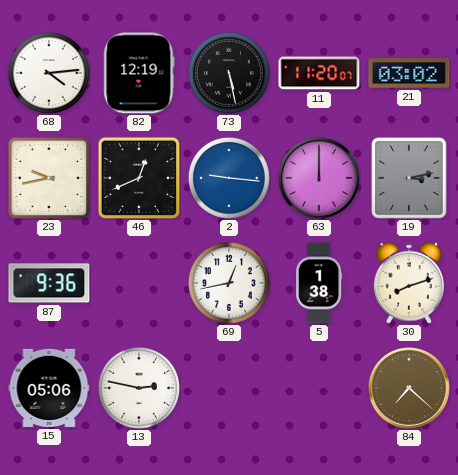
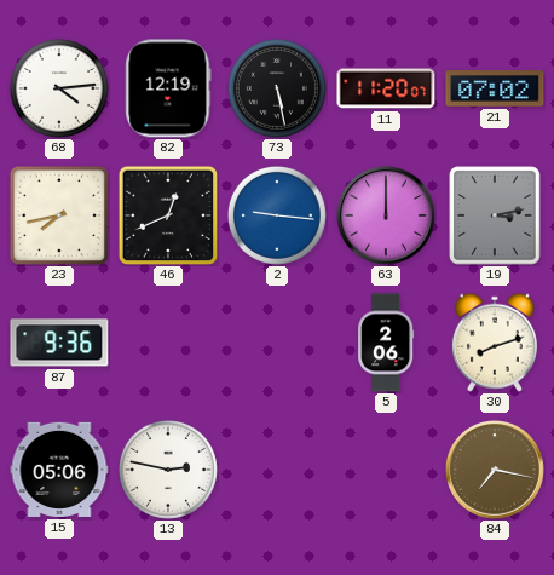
21: 03:02 -> 07:02 (495, 88)
23: 9:43 -> 7:43 (59, 215)
69: 12:43 -> none (229, 283)
5: 1:38 -> 2:06 (386, 343)
84: 7:22 -> 7:17 (495, 470)
